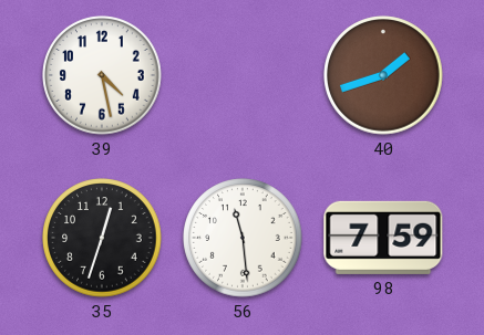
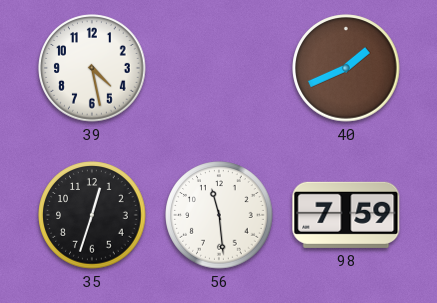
40: 1:42 -> 1:41 (346, 68)
